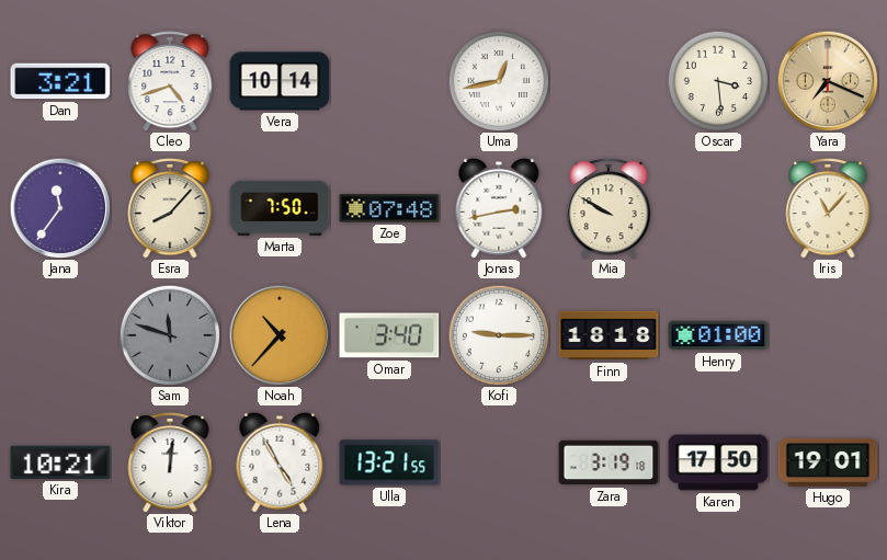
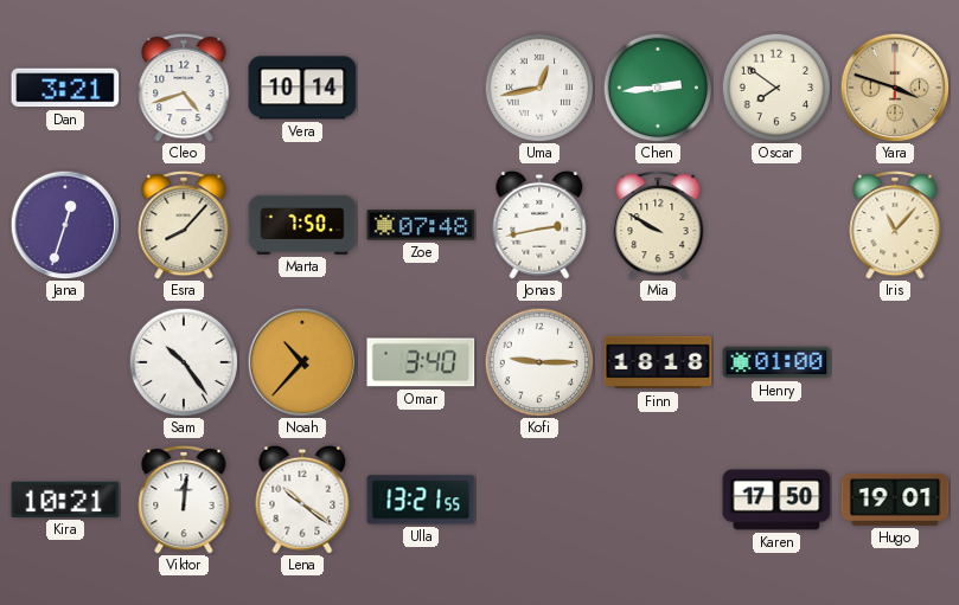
Chen: none -> 2:44 (658, 88)
Oscar: 3:29 -> 7:51 (776, 88)
Yara: 7:19 -> 3:48 (895, 88)
Jana: 11:36 -> 12:33 (65, 225)
Sam: 11:48 -> 10:24 (184, 362)
Sam dial: grey -> white (184, 362)
Lena: 4:55 -> 10:21 (302, 500)
Zara: 3:19 -> none (609, 462)
